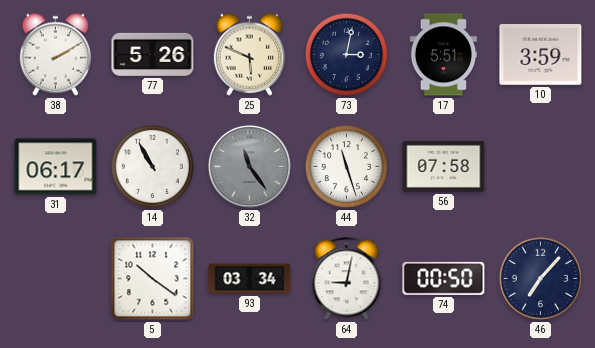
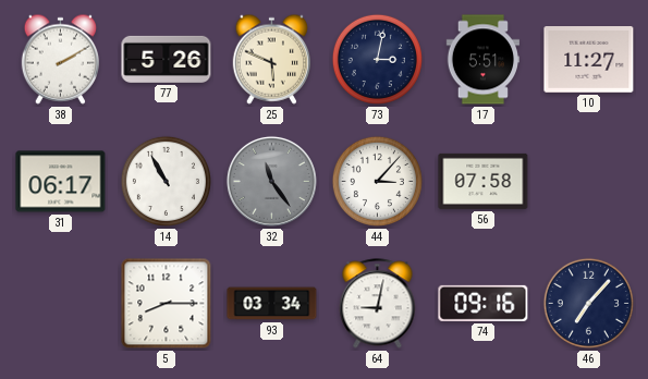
10: 3:59 -> 11:27 (589, 60)
44: 11:27 -> 3:07 (377, 181)
5: 10:21 -> 8:15 (167, 304)
74: 00:50 -> 09:16 (484, 303)
